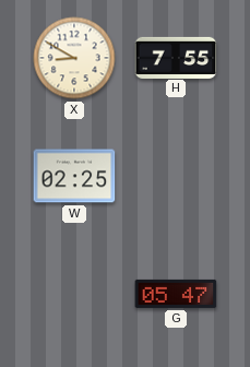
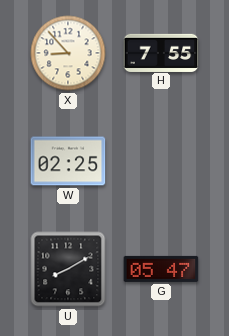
X: 8:50 -> 8:53 (68, 53)
U: none -> 8:10 (68, 269)
